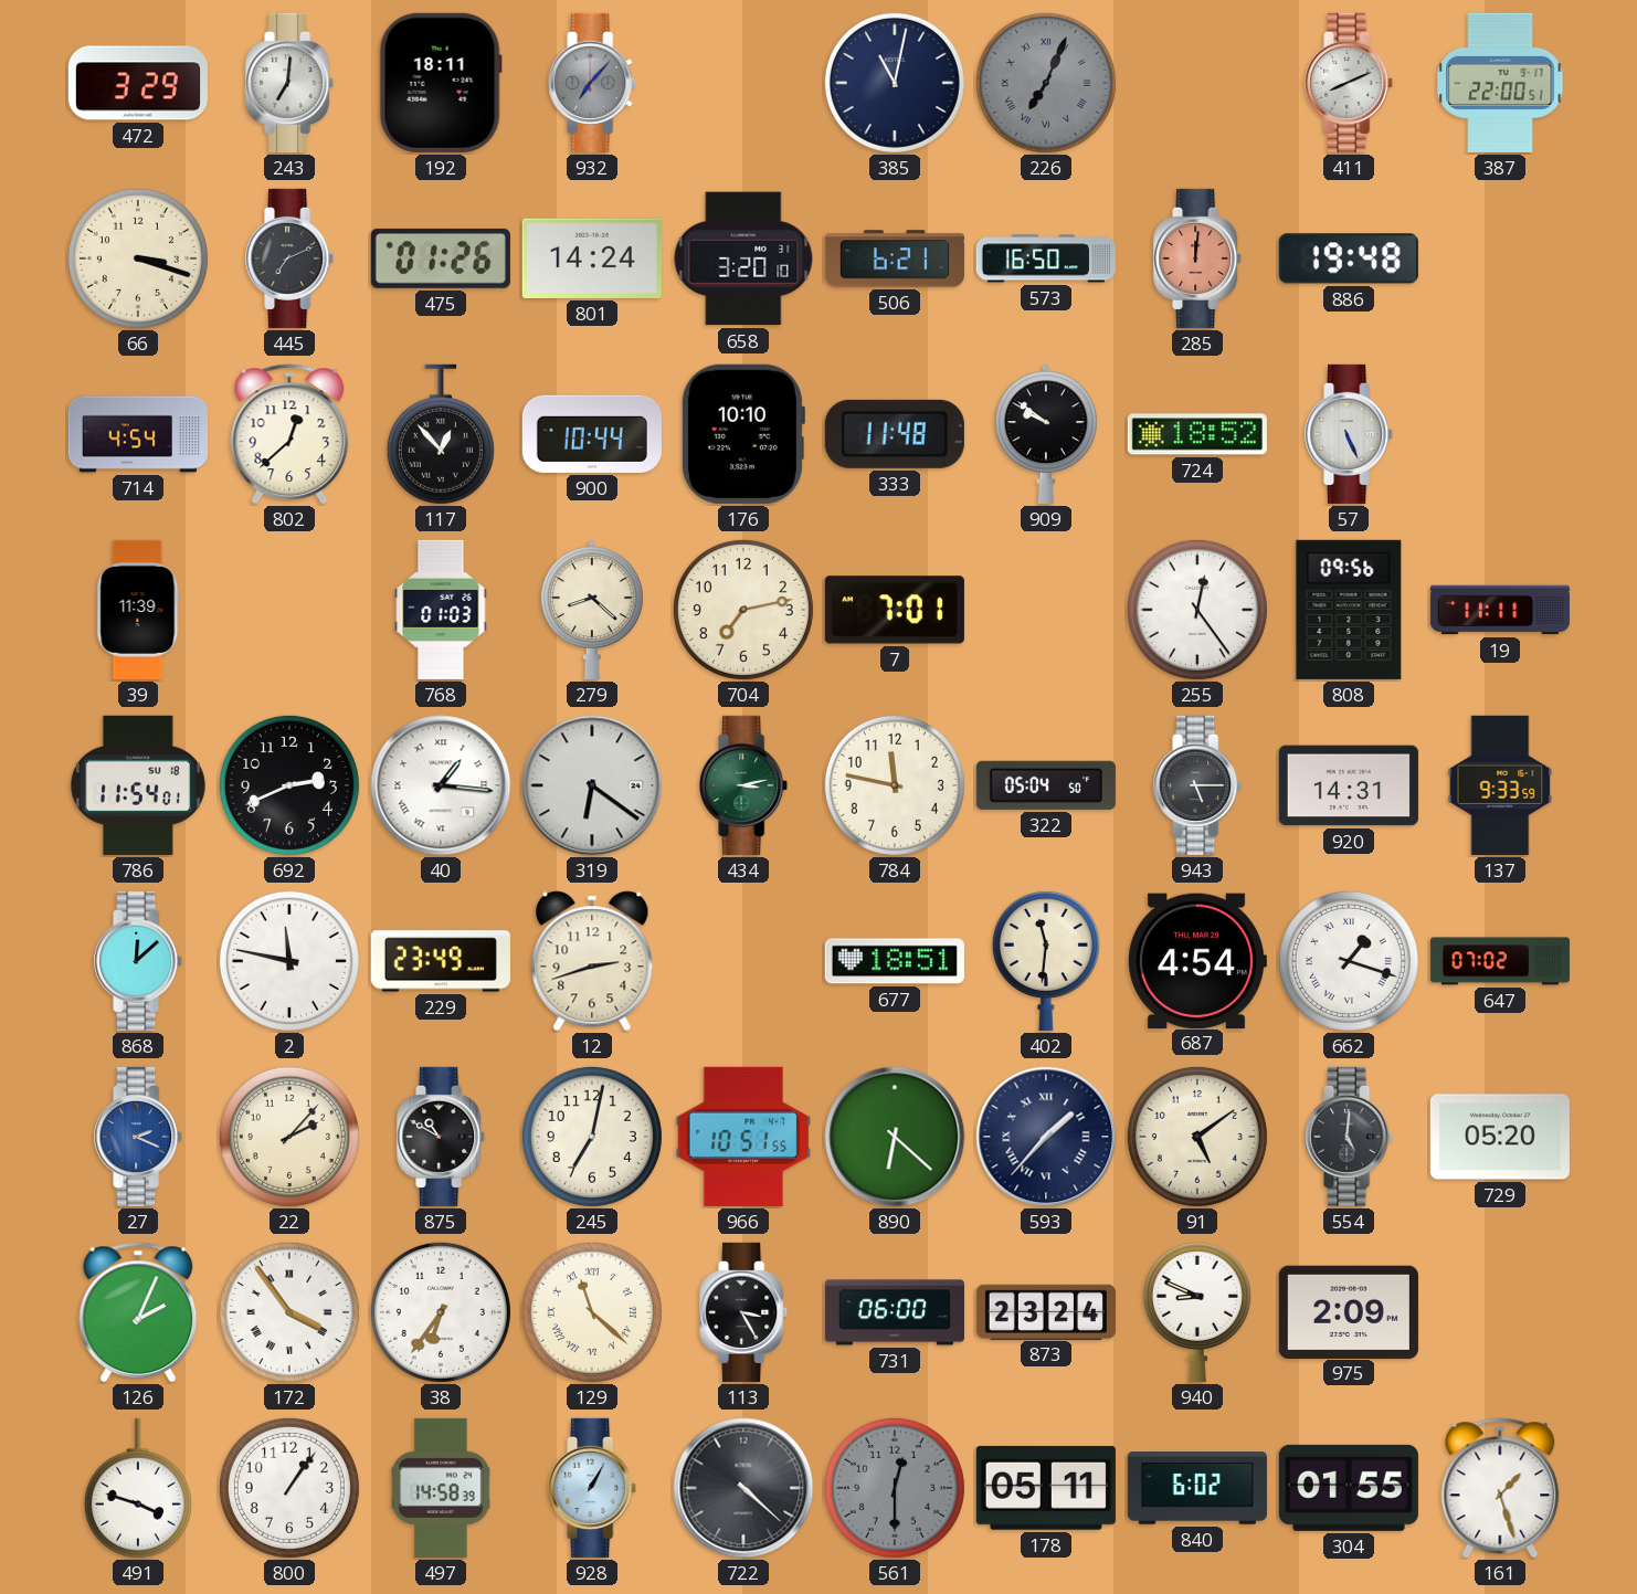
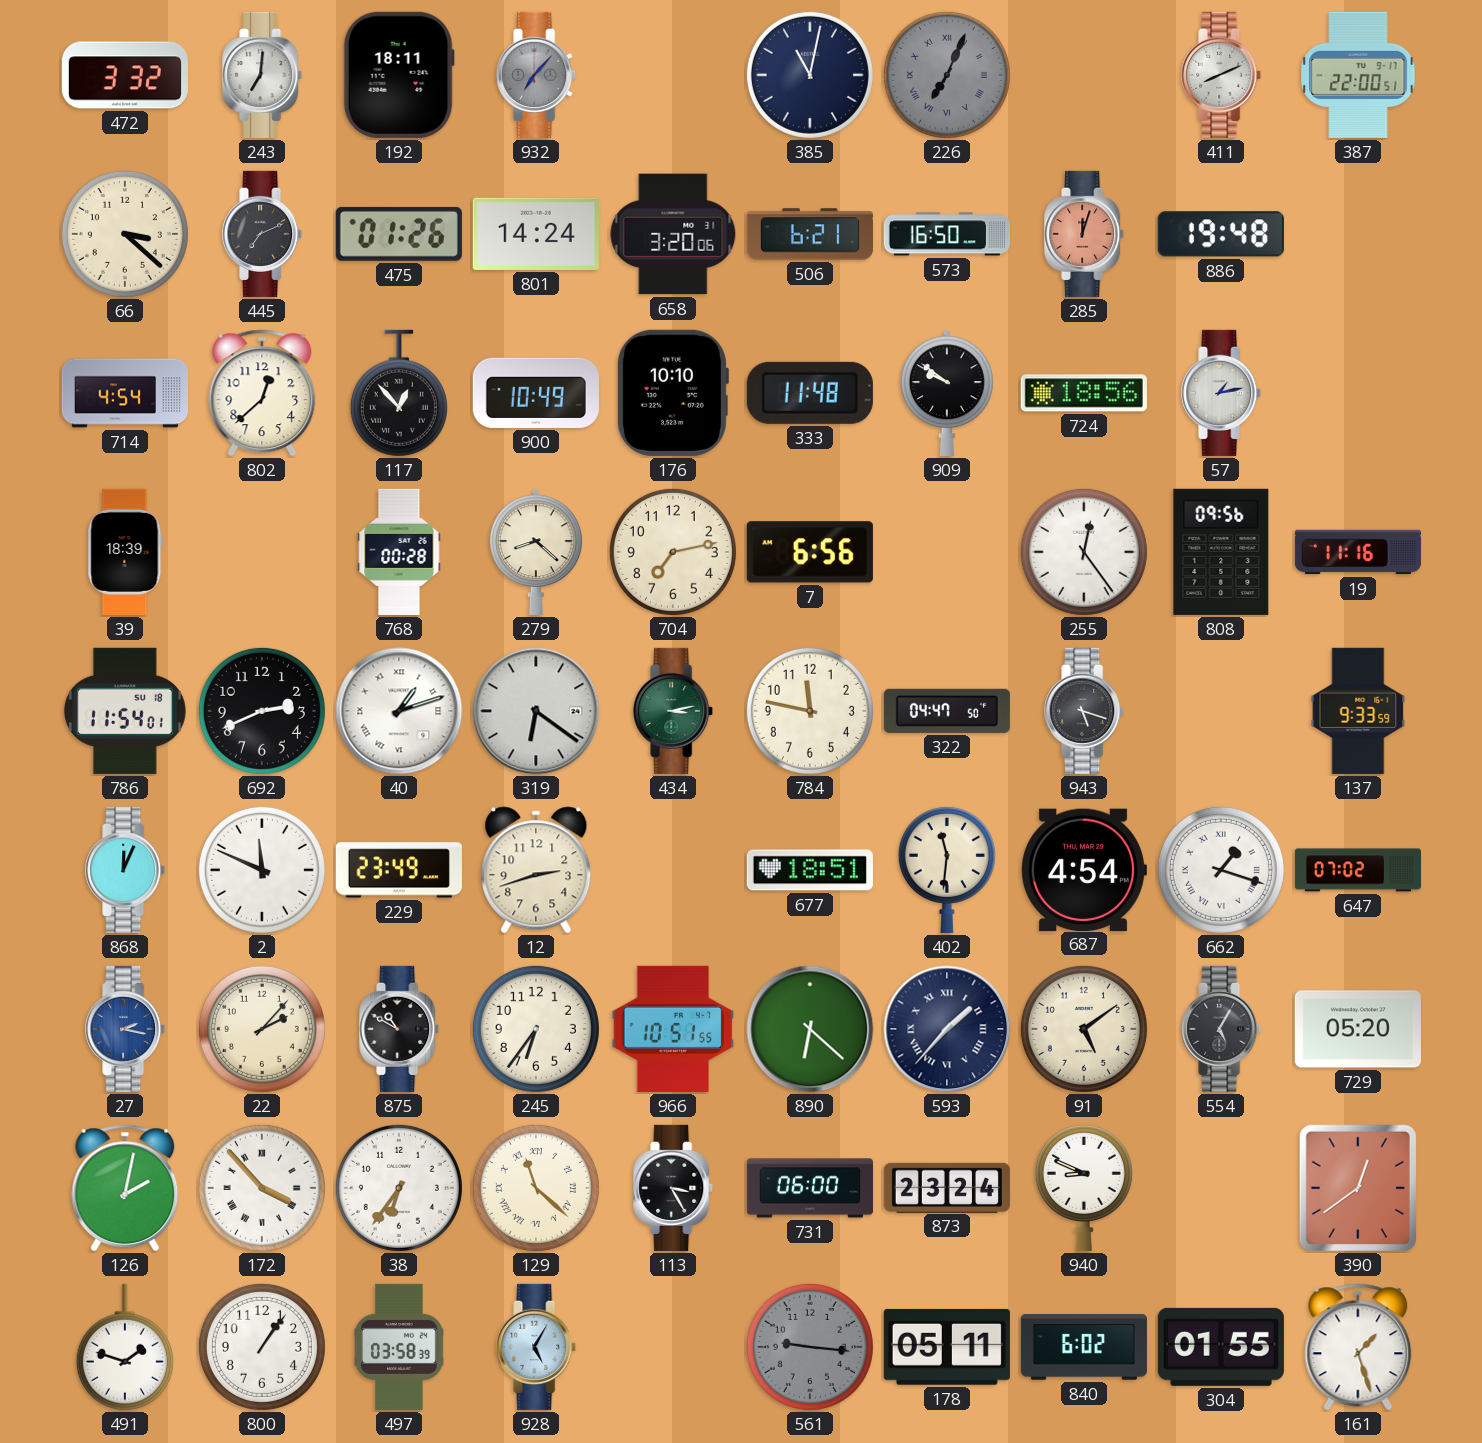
472: 3:29 -> 3:32 (125, 75)
66: 3:18 -> 3:22 (125, 234)
658: 3:20:10 -> 3:20:06 (673, 234)
285: 12:01 -> 12:03 (1085, 234)
900: 10:44 -> 10:49 (536, 393)
724: 18:52 -> 18:56 (1084, 393)
57: 5:26 -> 1:13 (1222, 393)
39: 11:39 -> 18:39 (125, 552)
768: 01:03 -> 00:28 (399, 552)
7: 7:01 -> 6:56 (810, 552)
19: 11:11 -> 11:16 (1358, 552)
40: 1:16 -> 1:12 (399, 711)
322: 05:04 -> 04:47 (947, 711)
943: 5:15 -> 5:18 (1085, 711)
920: 14:31 -> none (1349, 785)
868: 12:08 -> 12:04 (126, 870)
2: 11:47 -> 11:49 (262, 870)
27: 2:19 -> 2:17 (126, 1029)
245: 7:02 -> 6:36 (536, 1029)
554: 5:01 -> 5:05 (1222, 1029)
126: 2:04 -> 2:02 (125, 1188)
172: 3:54 -> 3:53 (262, 1188)
975: 2:09 -> none (1349, 1311)
390: none -> 12:39 (1358, 1188)
491: 3:48 -> 1:48 (125, 1347)
497: 14:58 -> 03:58 (399, 1347)
928: 1:05 -> 5:05 (537, 1347)
722: 4:22 -> none (743, 1488)
561: 12:30 -> 9:16 (810, 1347)
